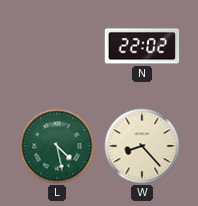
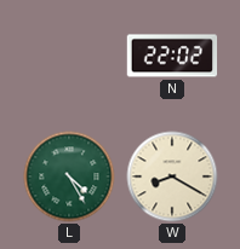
L: 4:28 -> 4:25 (69, 176)
W: 8:23 -> 8:20 (172, 176)
